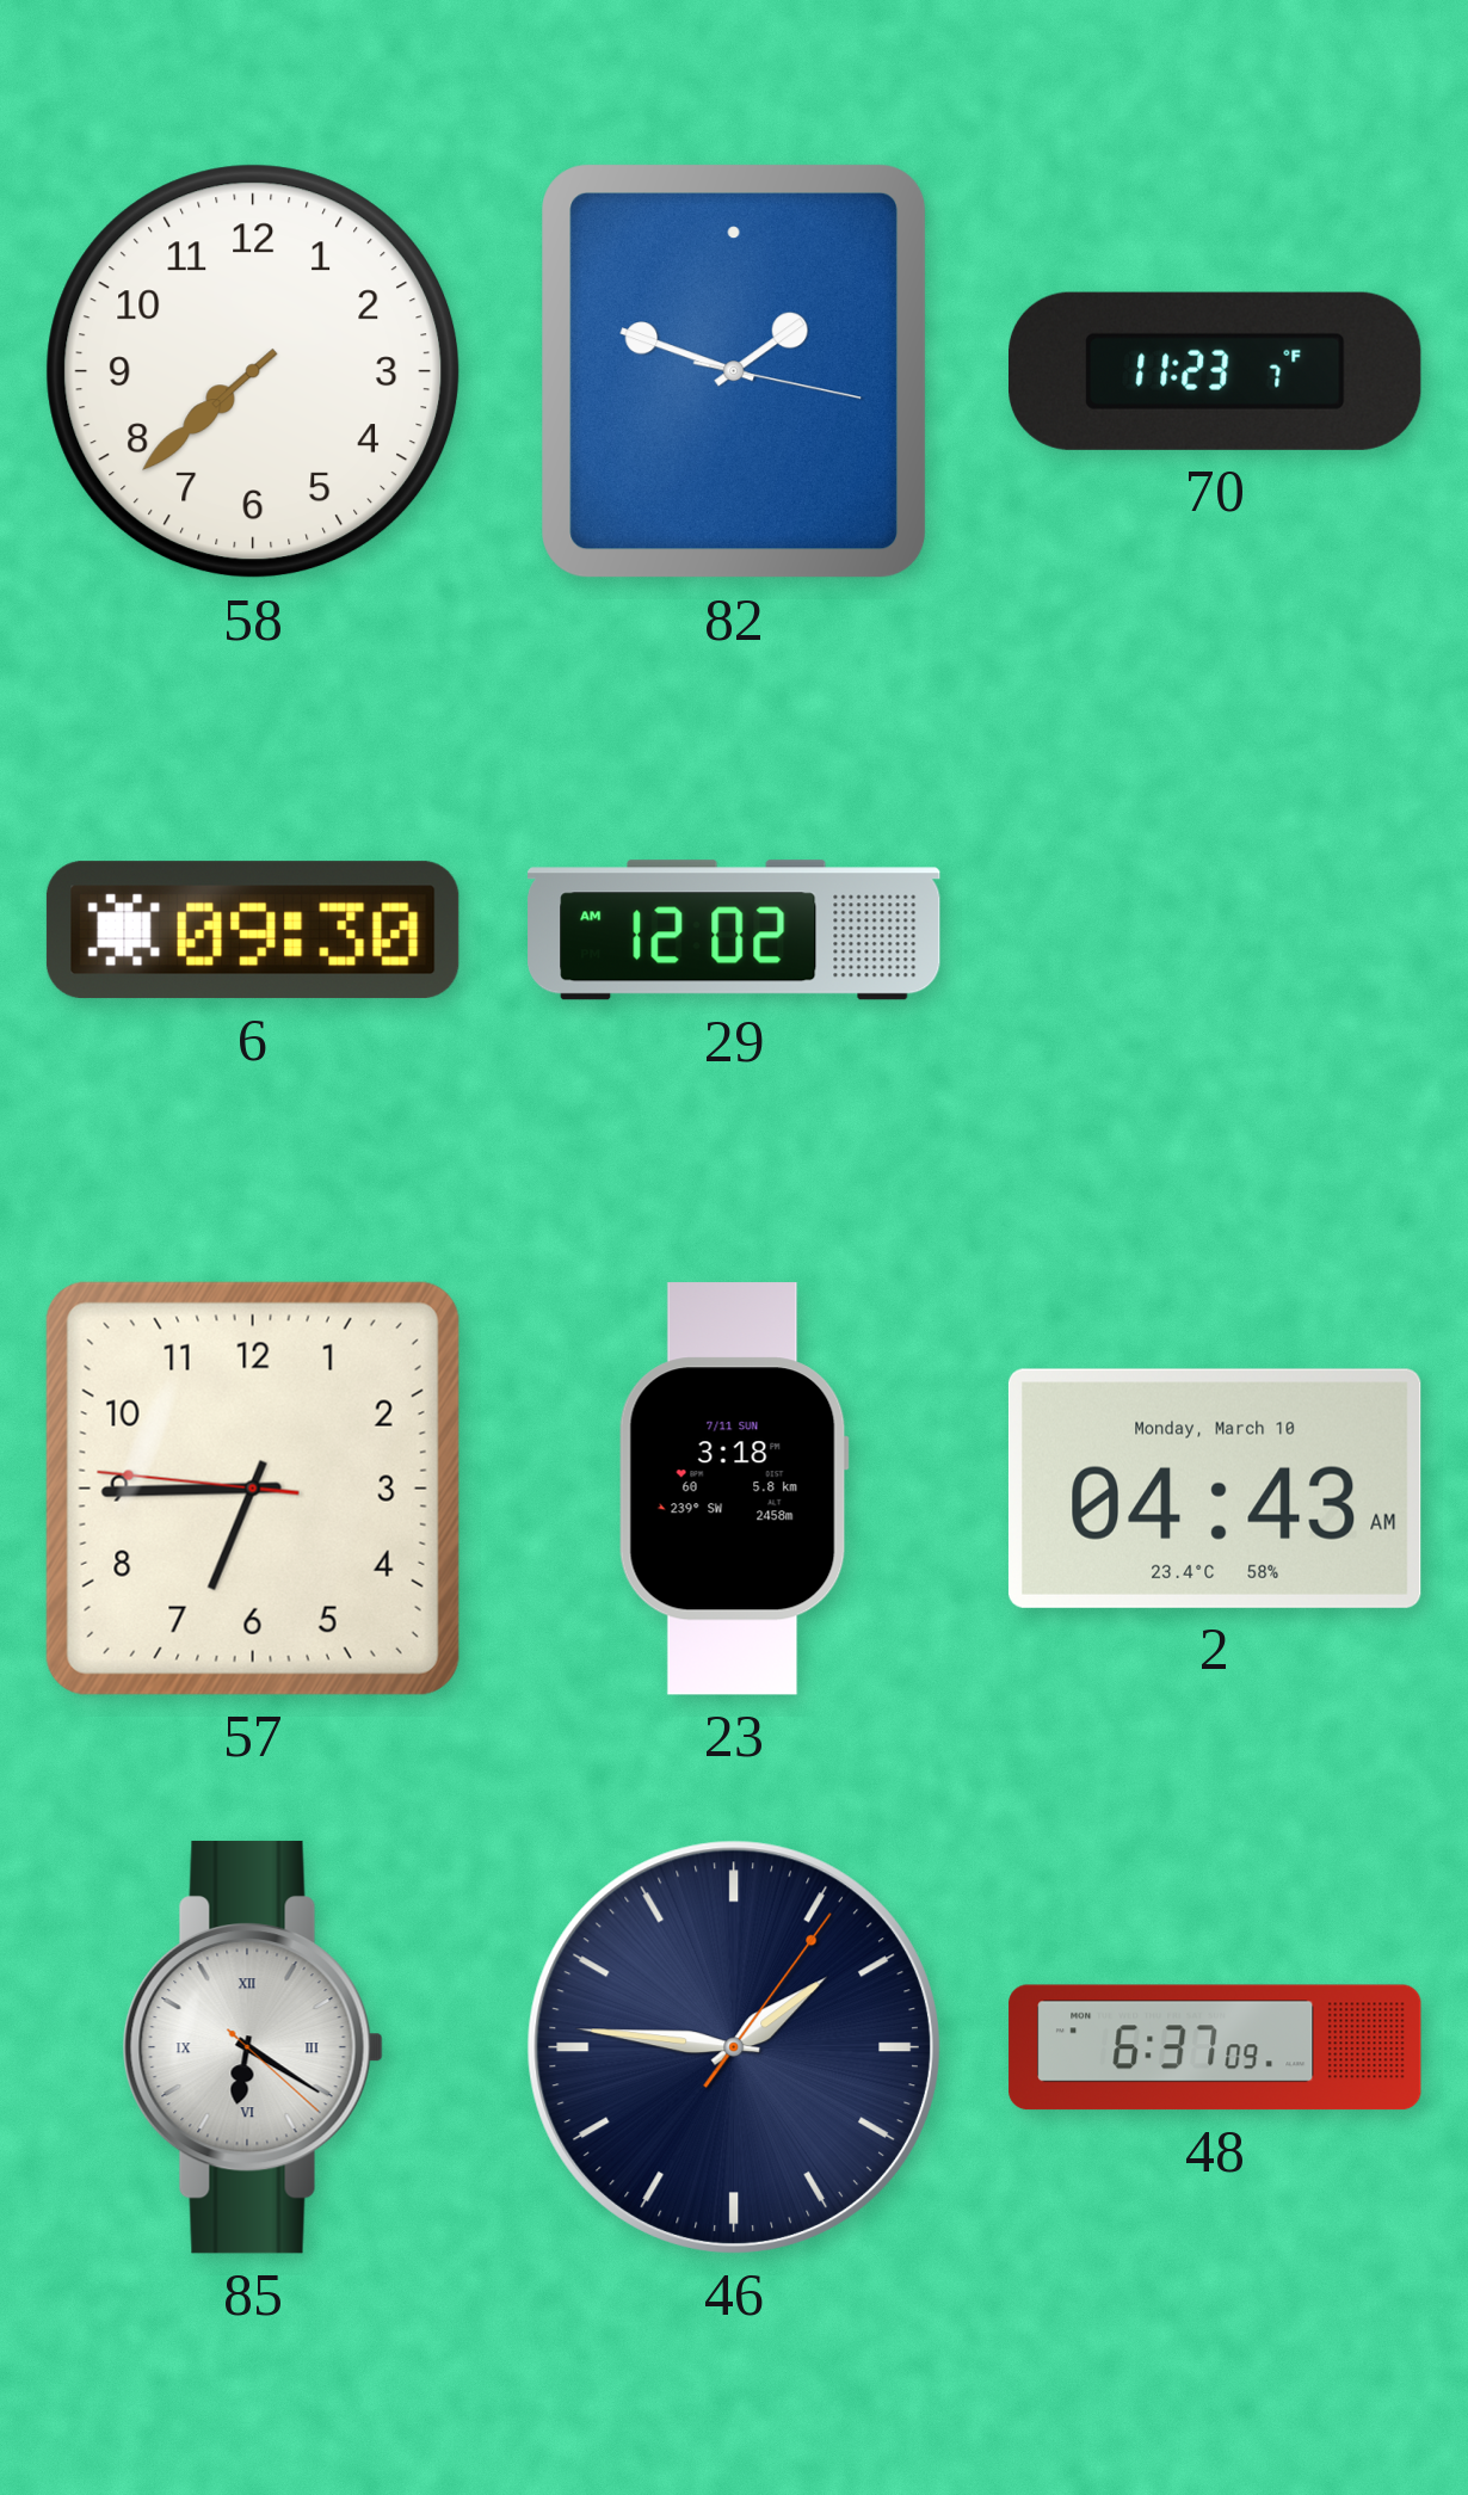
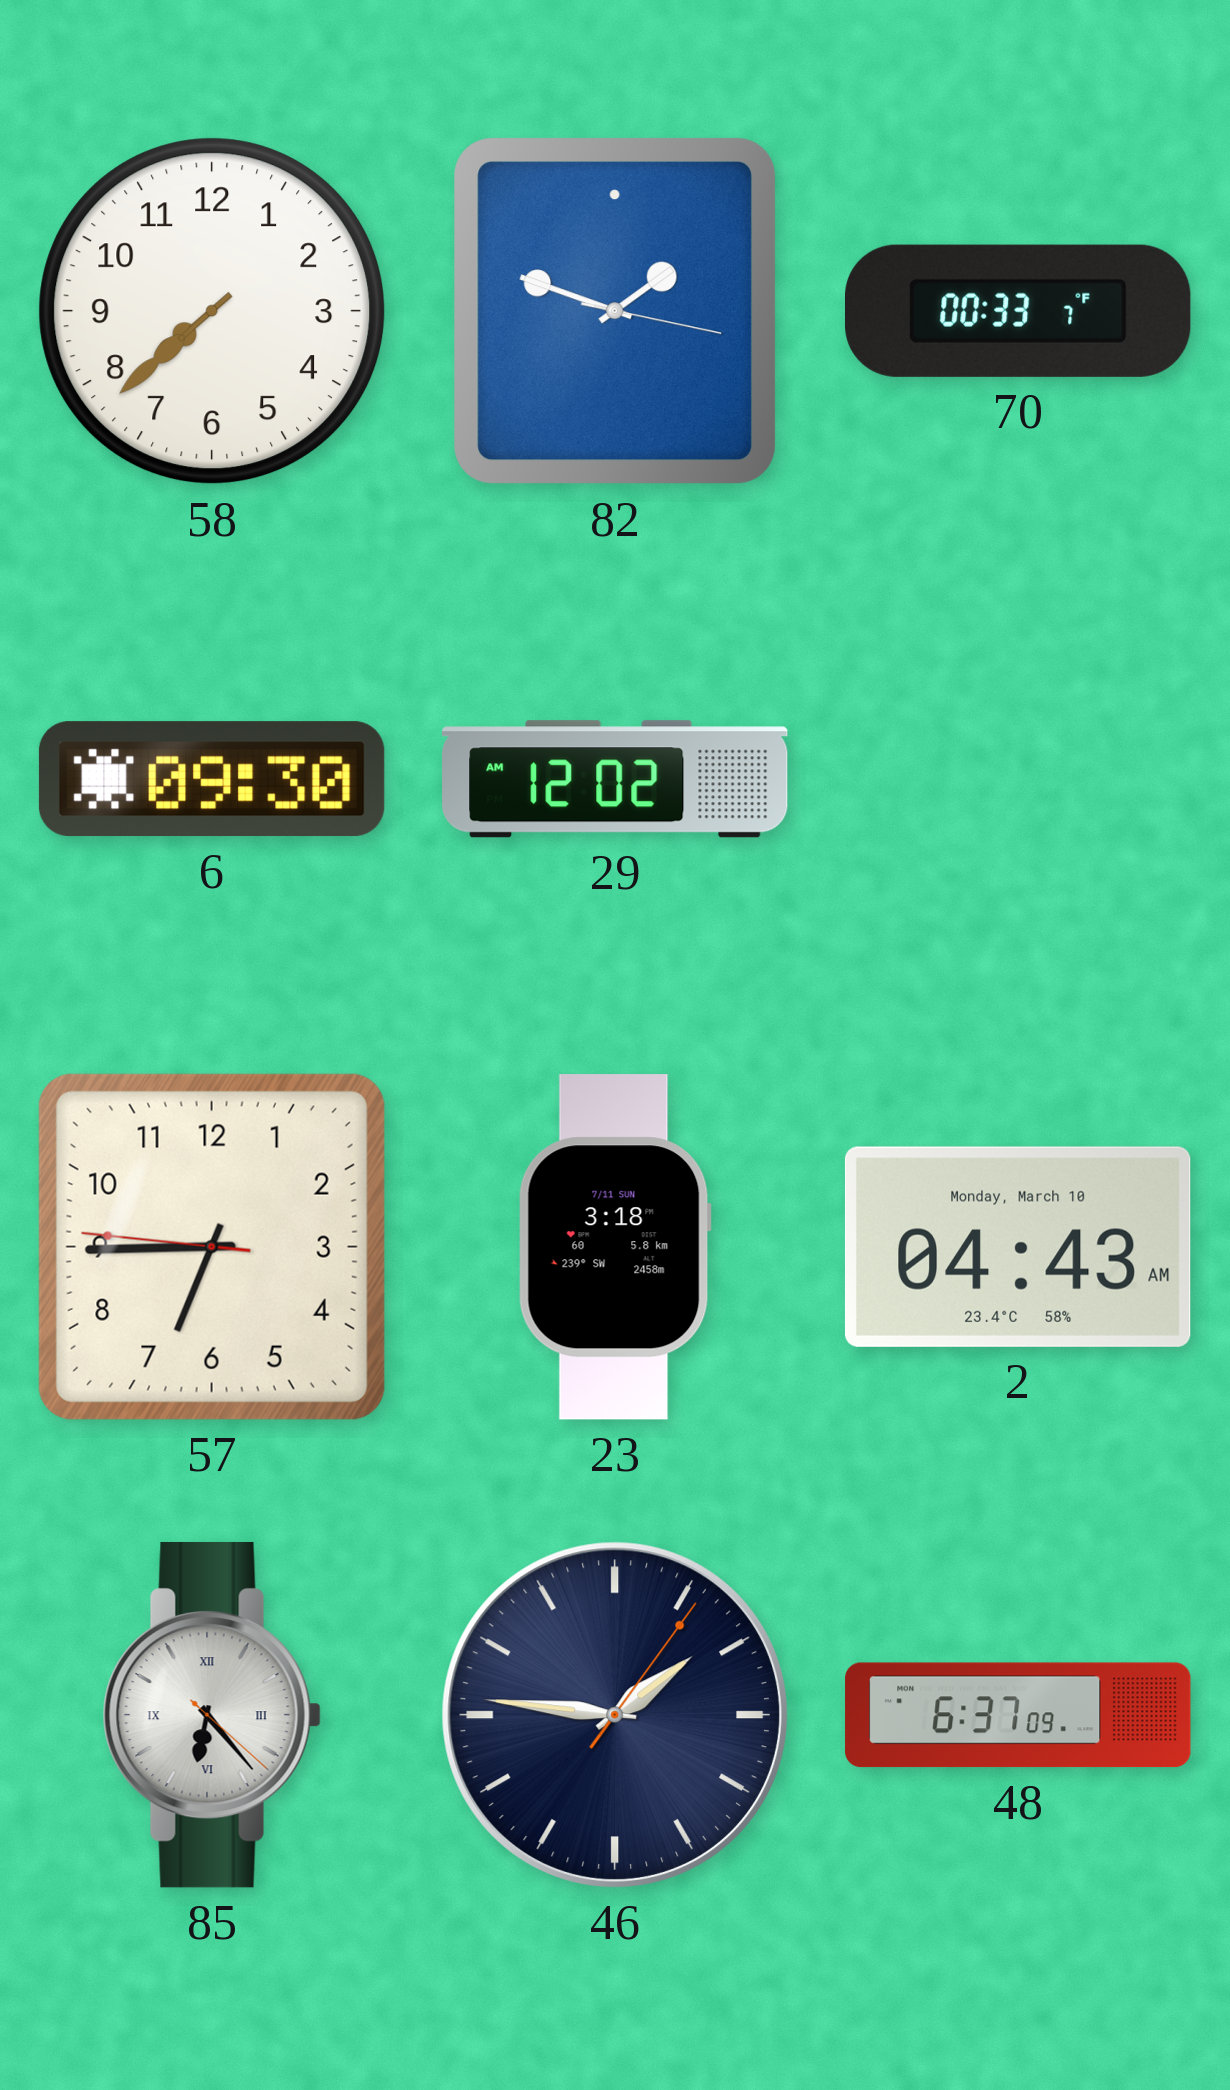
70: 11:23 -> 00:33 (1019, 311)
85: 6:20 -> 6:23 (212, 1715)
